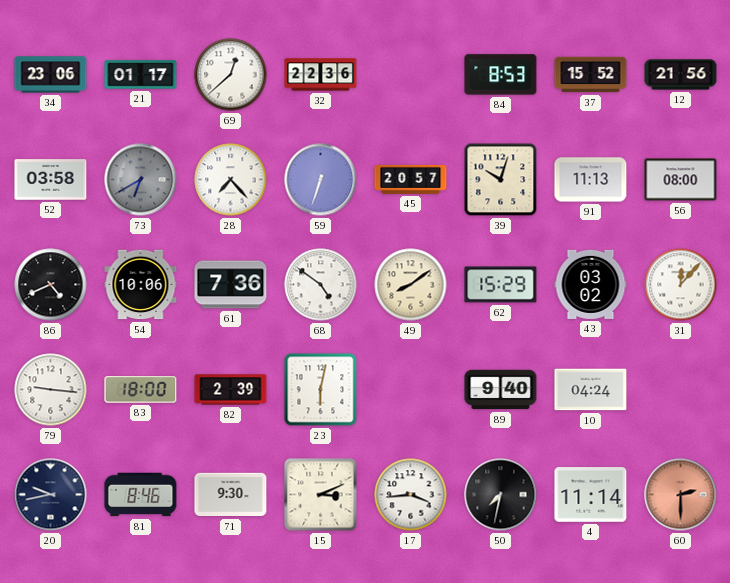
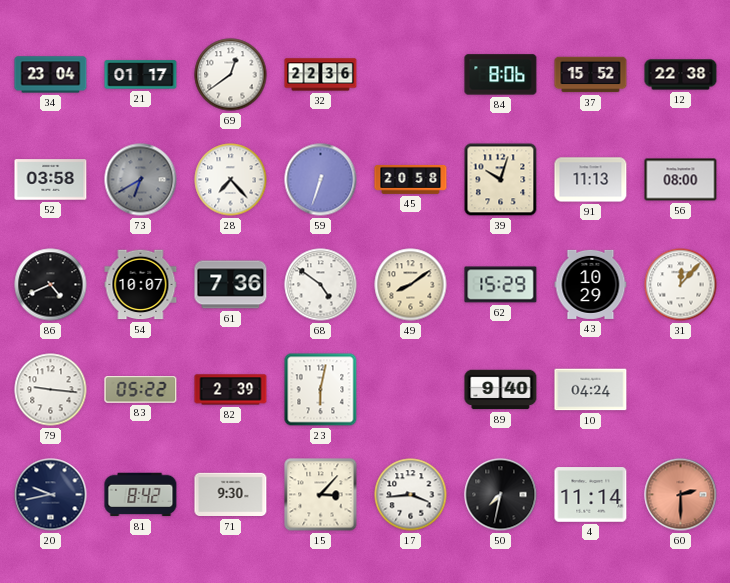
34: 23:06 -> 23:04 (51, 75)
69: 12:38 -> 12:39 (231, 75)
84: 8:53 -> 8:06 (501, 75)
12: 21:56 -> 22:38 (681, 75)
45: 20:57 -> 20:58 (411, 179)
54: 10:06 -> 10:07 (141, 285)
43: 03:02 -> 10:29 (591, 284)
83: 18:00 -> 05:22 (141, 390)
81: 8:46 -> 8:42 (141, 495)
15: 3:11 -> 3:07 (321, 495)
